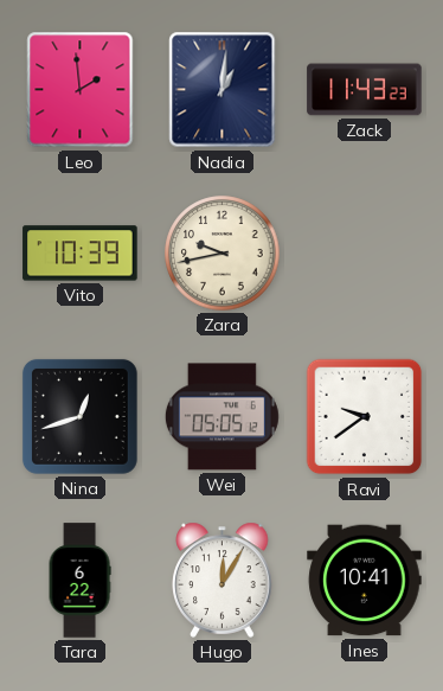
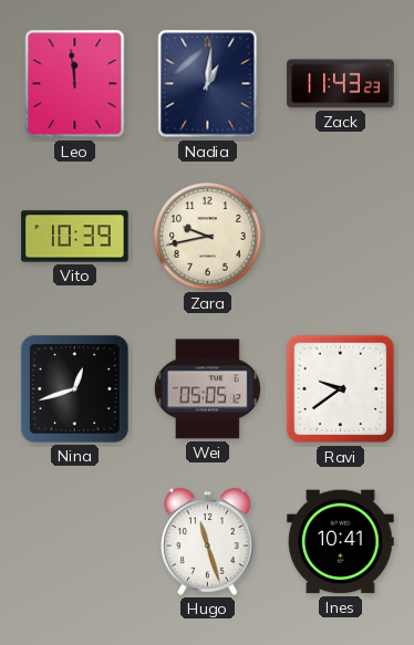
Leo: 1:59 -> 11:59 (75, 84)
Tara: 6:22 -> none (79, 581)
Hugo: 12:05 -> 11:27 (208, 541)
